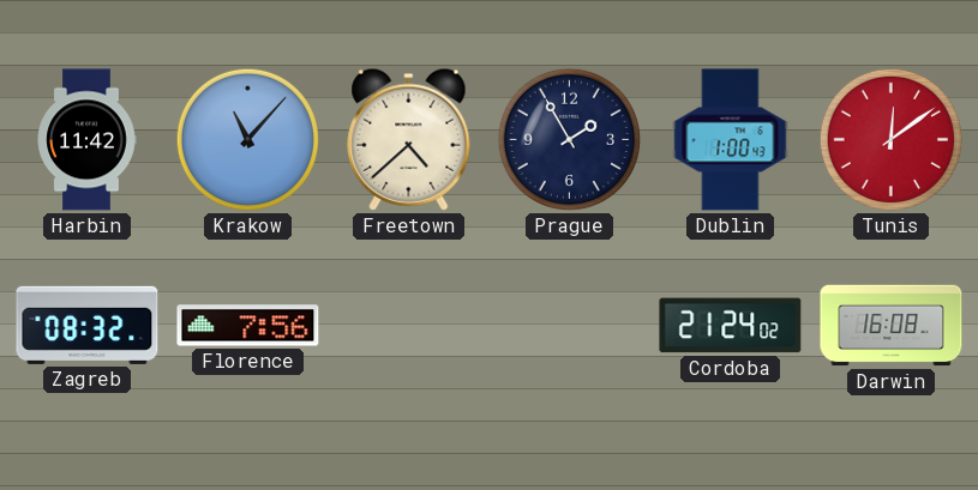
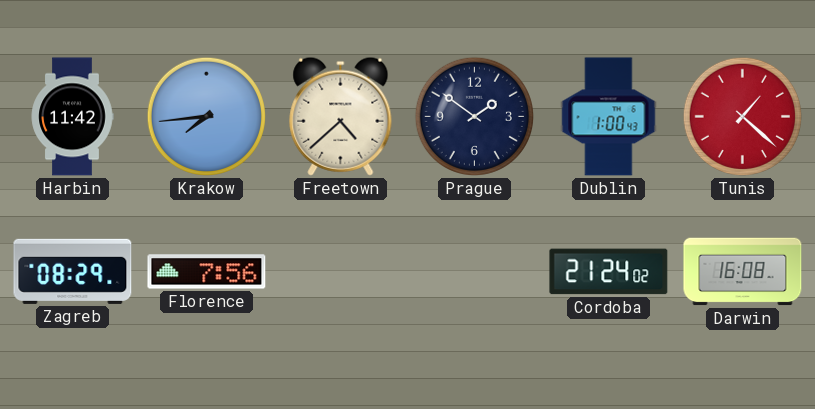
Krakow: 11:07 -> 7:44 (206, 116)
Prague: 1:55 -> 1:51 (474, 116)
Tunis: 12:09 -> 1:22 (742, 116)
Zagreb: 08:32 -> 08:29 (73, 271)
